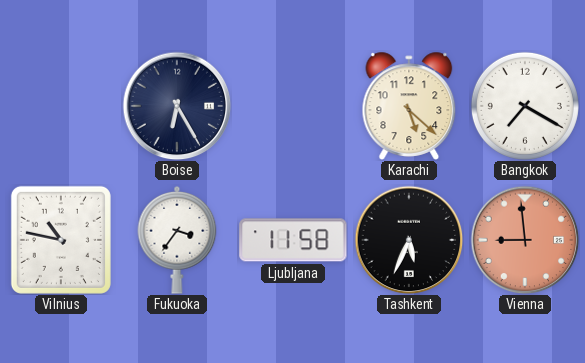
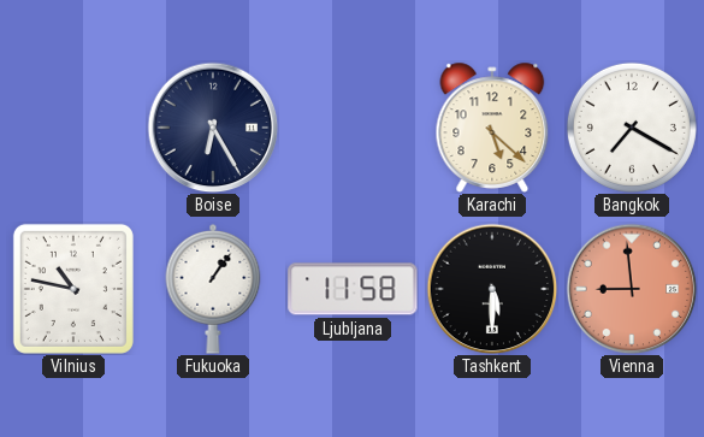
Fukuoka: 3:36 -> 1:06 (213, 289)
Tashkent: 5:34 -> 5:30 (492, 289)
